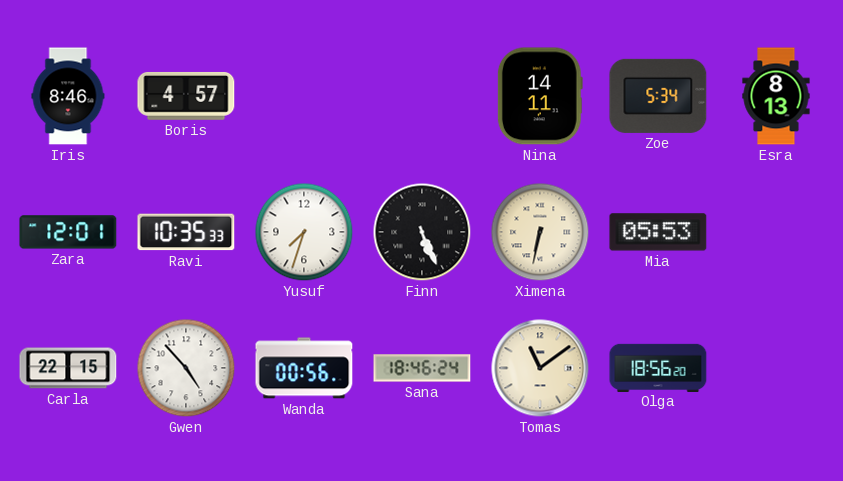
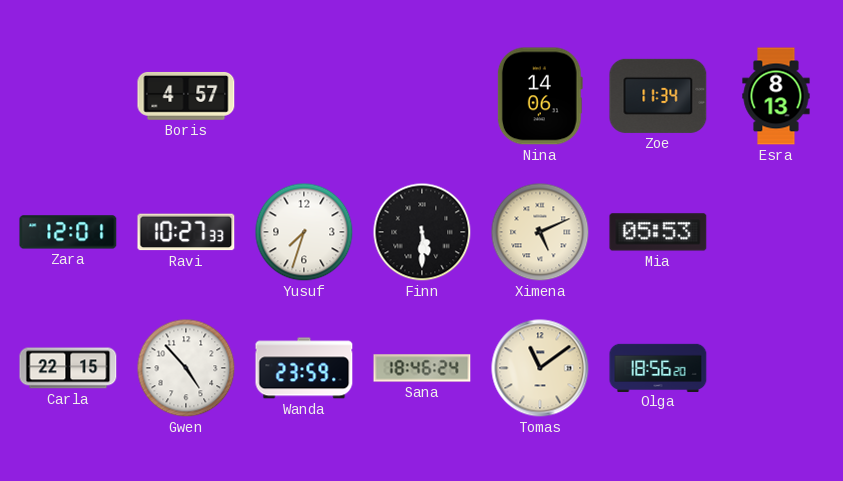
Iris: 8:46 -> none (68, 96)
Nina: 14:11 -> 14:06 (540, 96)
Zoe: 5:34 -> 11:34 (658, 96)
Ravi: 10:35 -> 10:27 (186, 232)
Finn: 5:26 -> 5:30 (422, 232)
Ximena: 6:32 -> 5:11 (540, 232)
Wanda: 00:56 -> 23:59 (304, 368)
